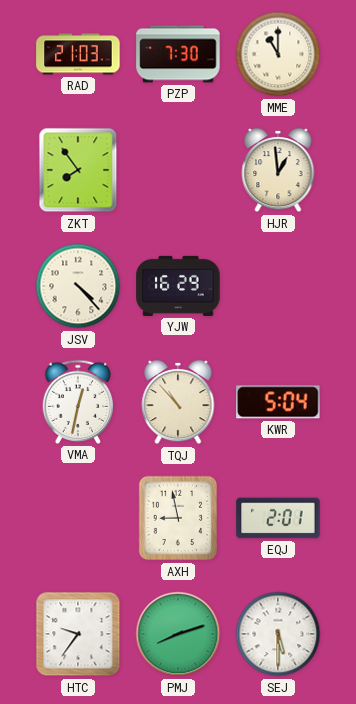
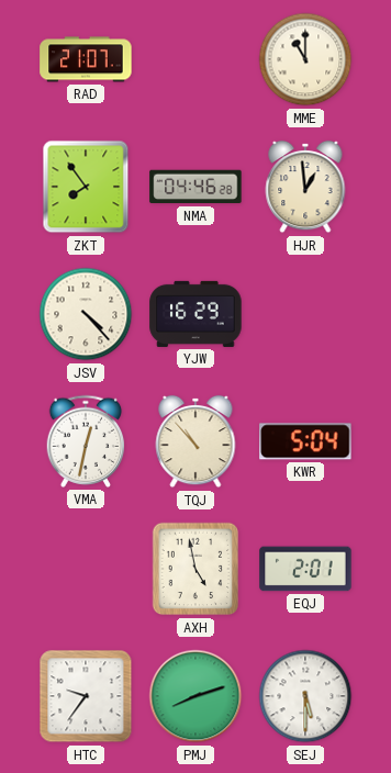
RAD: 21:03 -> 21:07 (86, 59)
PZP: 7:30 -> none (178, 54)
NMA: none -> 04:46 (195, 187)
AXH: 8:58 -> 4:58 (195, 569)
